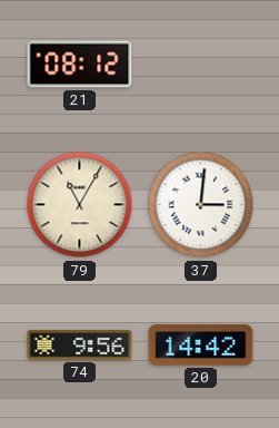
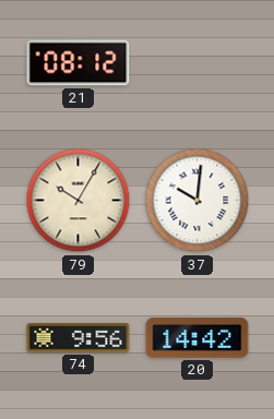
79: 11:05 -> 10:05 (79, 201)
37: 3:01 -> 10:01 (198, 201)
